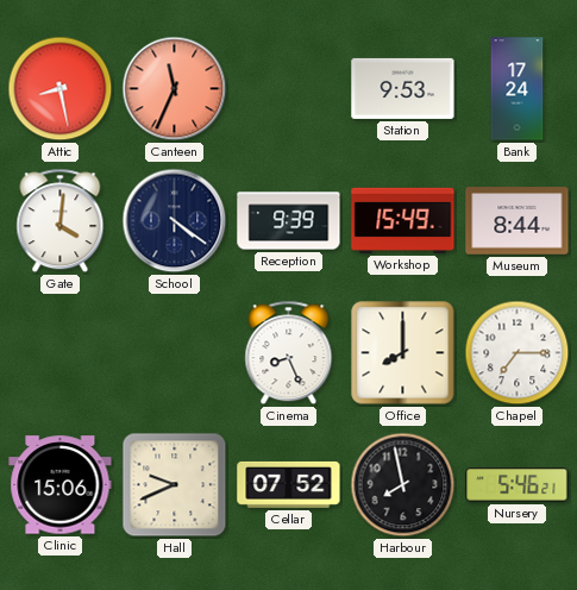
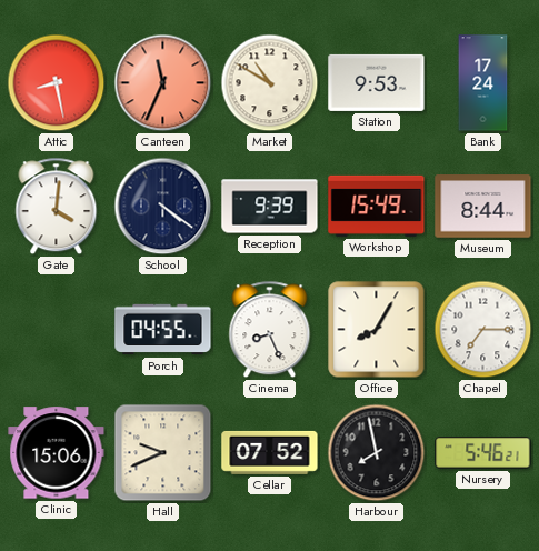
Market: none -> 10:50 (270, 83)
Porch: none -> 04:55 (163, 330)
Office: 8:00 -> 8:05 (377, 330)
